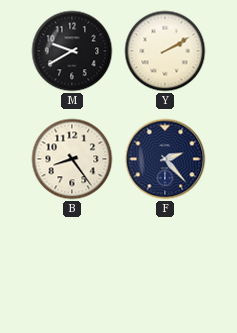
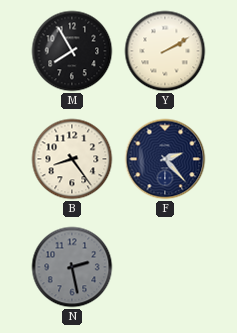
M: 9:40 -> 7:55 (72, 51)
N: none -> 2:28 (72, 267)
